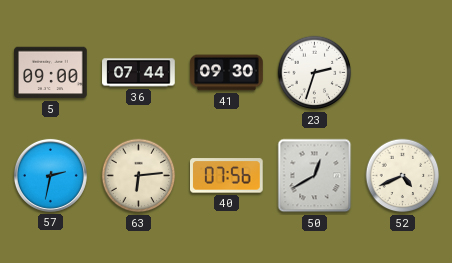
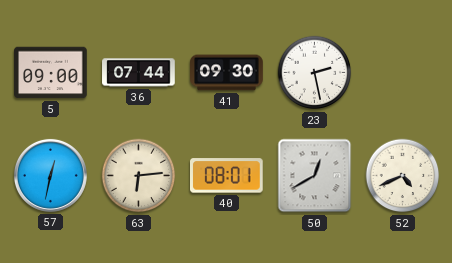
23: 2:33 -> 2:28 (315, 73)
57: 2:32 -> 12:32 (50, 175)
40: 07:56 -> 08:01 (227, 176)
